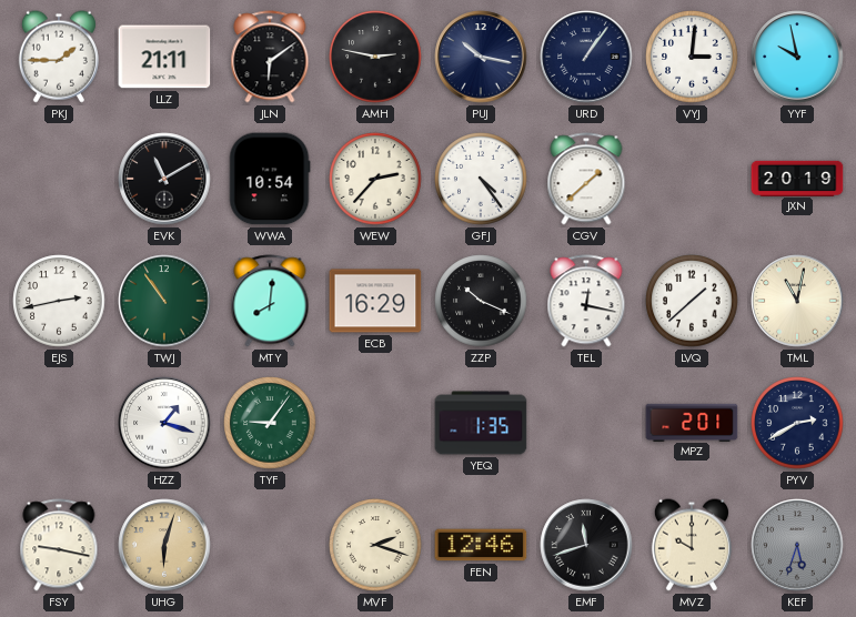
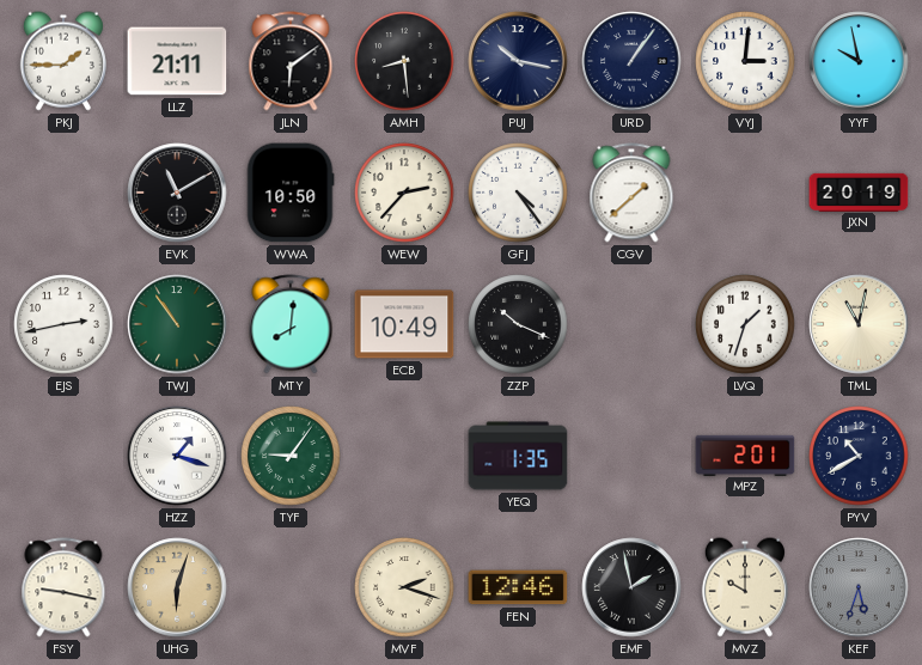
AMH: 2:47 -> 8:29 (404, 61)
WWA: 10:54 -> 10:50 (291, 193)
ECB: 16:29 -> 10:49 (404, 324)
TEL: 12:17 -> none (586, 301)
LVQ: 1:38 -> 1:33 (745, 324)
PYV: 2:40 -> 10:40 (859, 456)
EMF: 11:42 -> 1:58 (631, 587)
